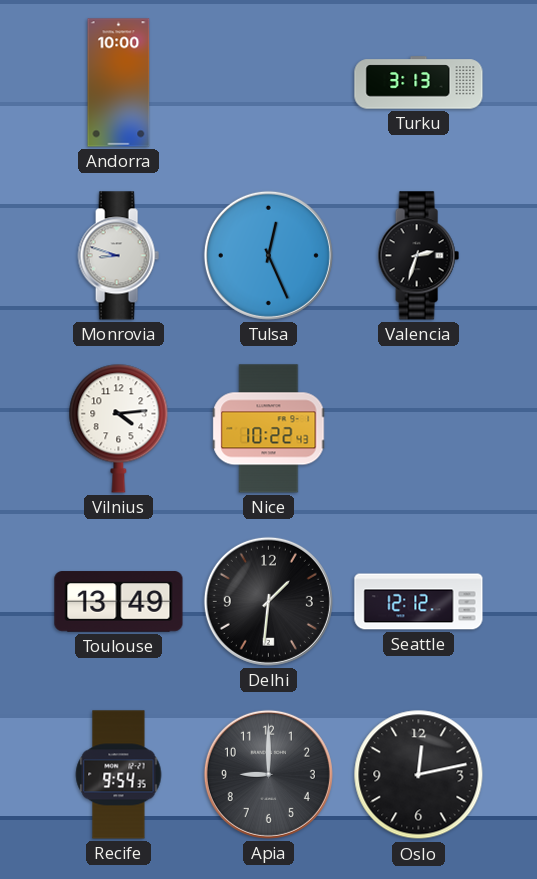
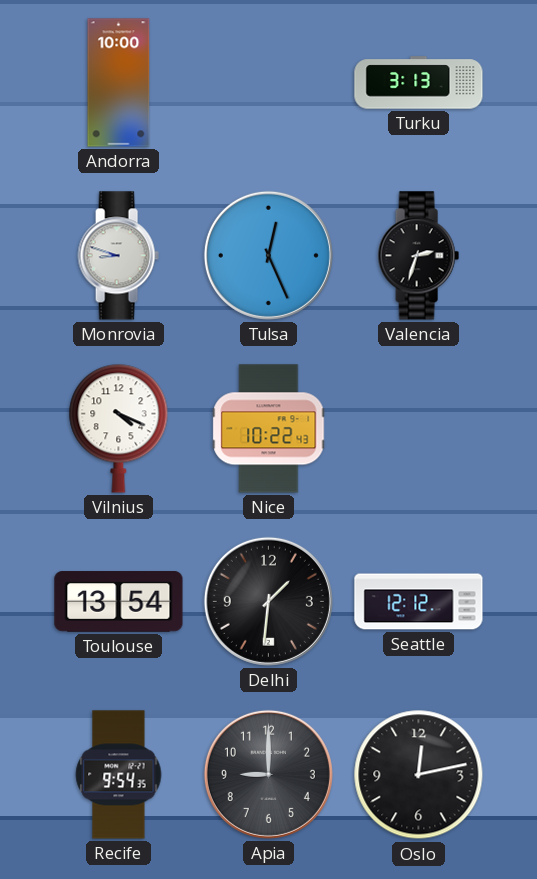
Vilnius: 4:14 -> 4:19 (119, 428)
Toulouse: 13:49 -> 13:54 (119, 602)
